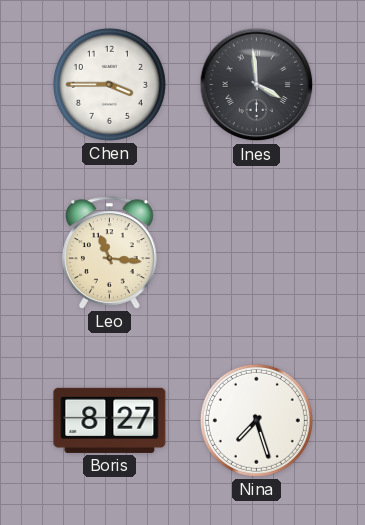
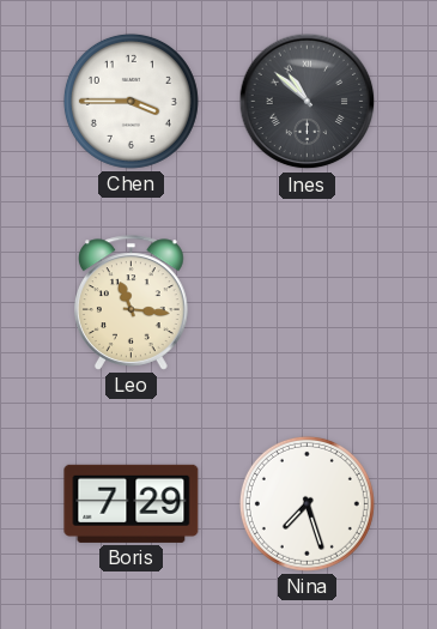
Ines: 3:59 -> 10:52 (308, 102)
Boris: 8:27 -> 7:29 (132, 503)
